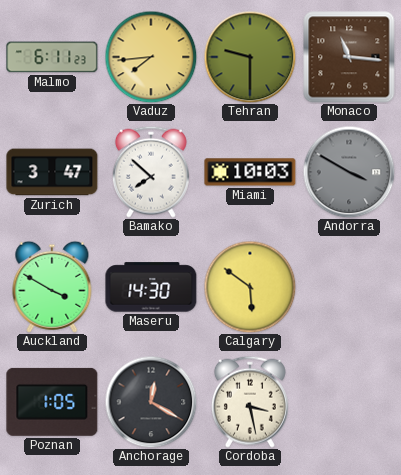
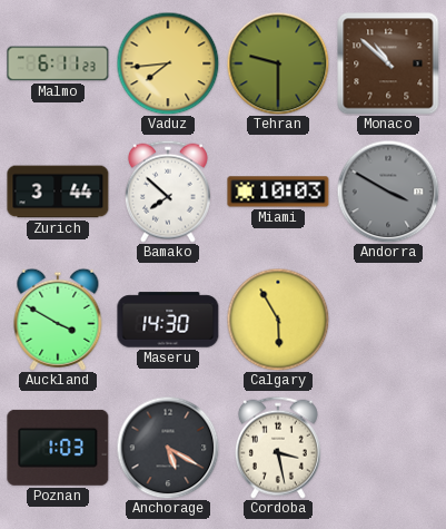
Monaco: 11:16 -> 10:52 (388, 63)
Zurich: 3:47 -> 3:44 (58, 192)
Calgary: 5:51 -> 5:55 (278, 320)
Poznan: 1:05 -> 1:03 (58, 448)
Anchorage: 12:20 -> 5:20 (168, 448)
